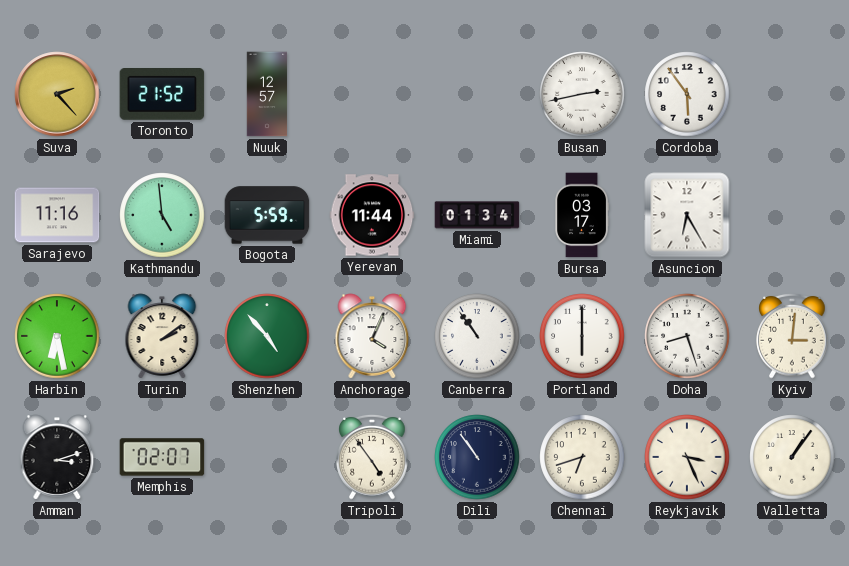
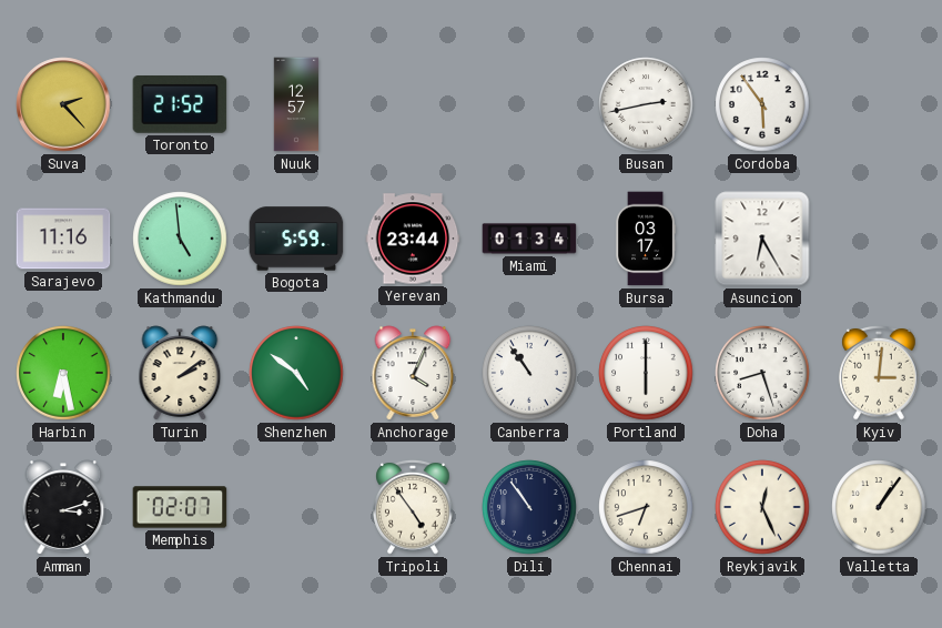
Yerevan: 11:44 -> 23:44 (413, 239)
Shenzhen: 4:53 -> 4:51 (296, 373)
Reykjavik: 3:26 -> 12:26 (762, 507)
